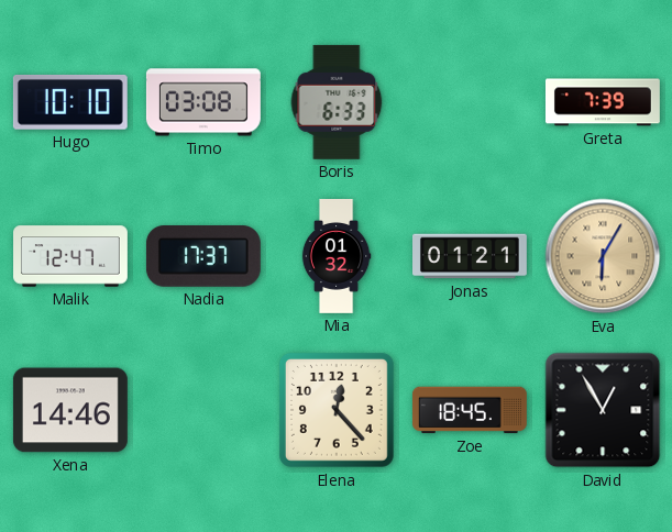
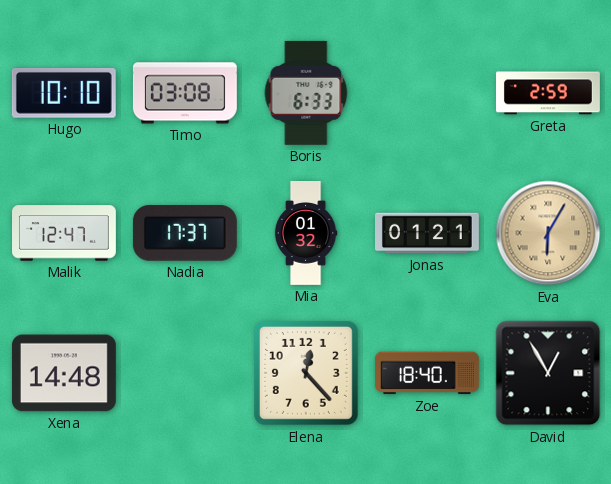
Greta: 7:39 -> 2:59 (548, 93)
Xena: 14:46 -> 14:48 (64, 373)
Zoe: 18:45 -> 18:40 (427, 373)
